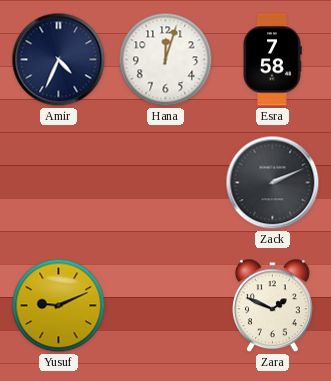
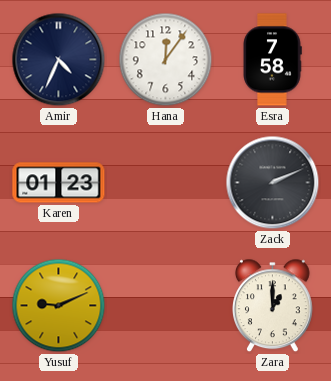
Hana: 12:03 -> 12:06 (166, 60)
Karen: none -> 01:23 (59, 183)
Zara: 1:49 -> 1:00 (273, 306)
